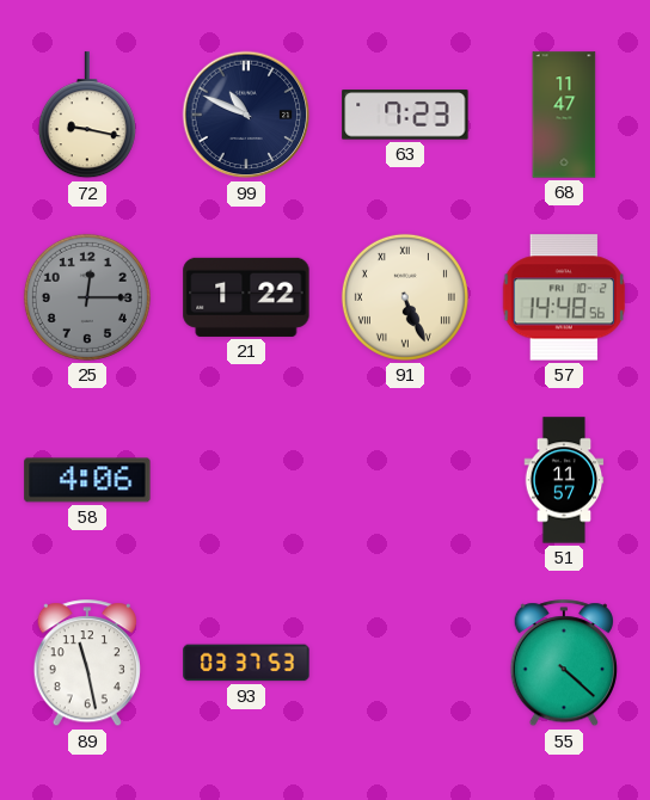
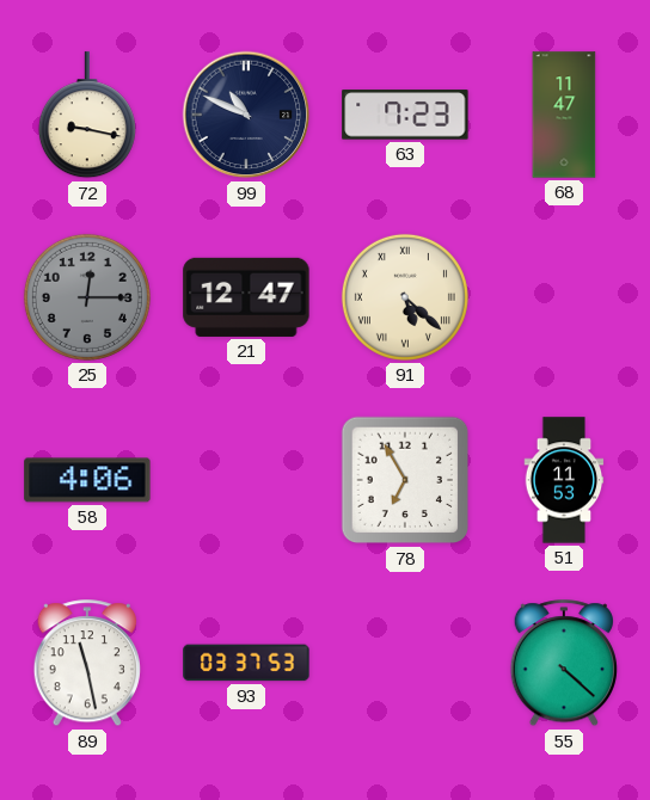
21: 1:22 -> 12:47 (246, 297)
91: 5:26 -> 5:22 (405, 297)
57: 14:48 -> none (564, 297)
78: none -> 6:55 (405, 480)
51: 11:57 -> 11:53 (564, 480)
